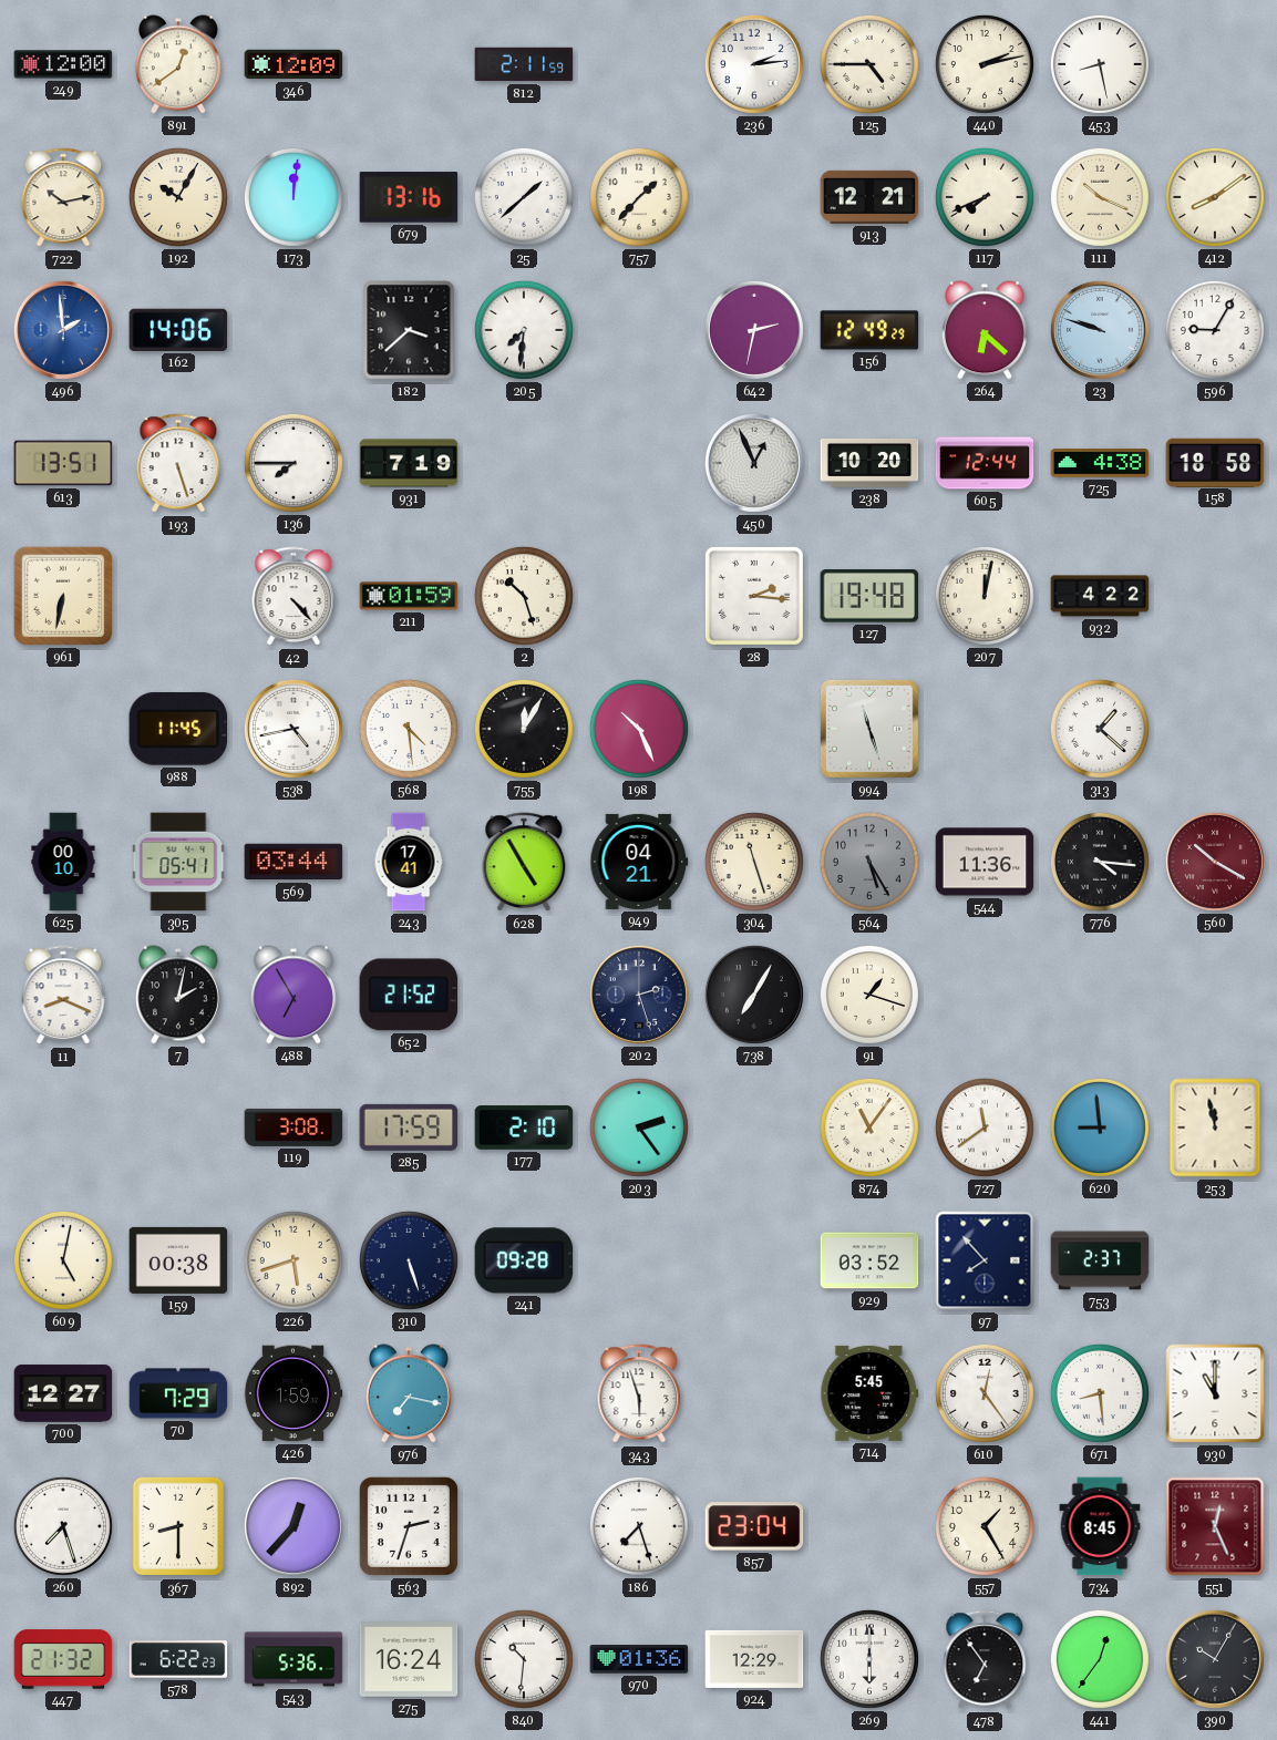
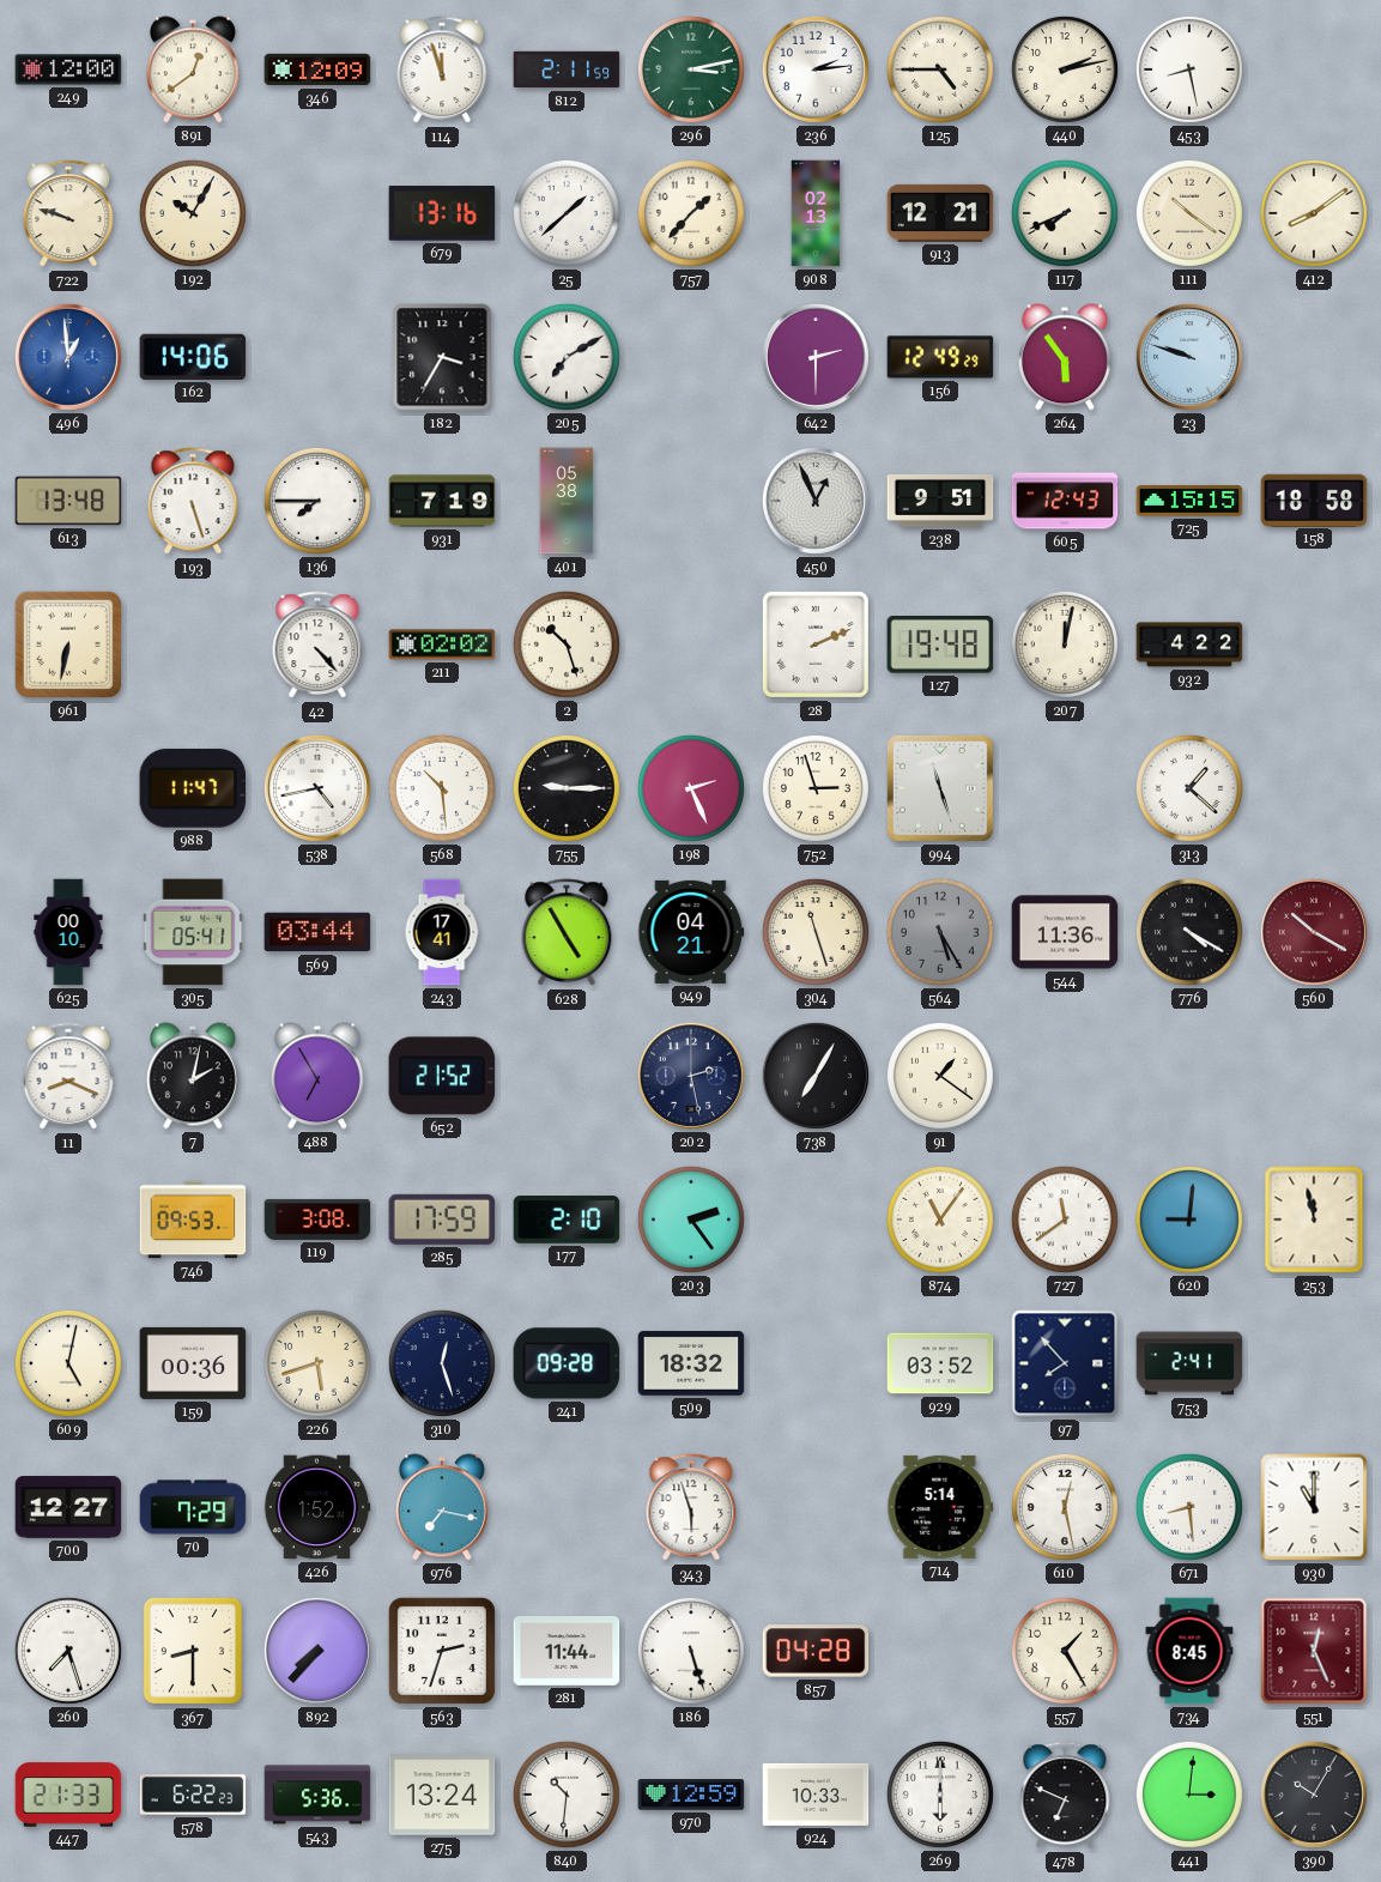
114: none -> 11:57 (442, 71)
296: none -> 3:13 (691, 69)
722: 10:13 -> 9:48 (68, 214)
173: 12:01 -> none (293, 197)
908: none -> 02:13 (816, 213)
111: 10:19 -> 10:21 (1189, 213)
496: 1:59 -> 12:59 (68, 357)
182: 3:38 -> 3:35 (442, 357)
205: 7:31 -> 7:10 (567, 357)
642: 2:32 -> 2:30 (816, 357)
264: 6:22 -> 5:54 (1065, 357)
596: 9:05 -> none (1215, 330)
613: 13:51 -> 13:48 (68, 501)
401: none -> 05:38 (567, 501)
238: 10:20 -> 9:51 (940, 501)
605: 12:44 -> 12:43 (1065, 501)
725: 4:38 -> 15:15 (1189, 501)
211: 01:59 -> 02:02 (442, 645)
28: 2:16 -> 2:11 (816, 645)
988: 11:45 -> 11:47 (193, 788)
568: 4:29 -> 10:29 (442, 788)
755: 12:05 -> 9:15 (567, 788)
198: 10:26 -> 2:26 (691, 788)
752: none -> 2:57 (816, 788)
776: 4:16 -> 4:20 (1189, 932)
202: 2:27 -> 2:28 (691, 1076)
91: 1:18 -> 1:21 (940, 1076)
746: none -> 09:53 (193, 1220)
620: 8:59 -> 9:01 (1189, 1220)
159: 00:38 -> 00:36 (193, 1363)
310: 5:27 -> 12:27 (442, 1363)
509: none -> 18:32 (691, 1363)
753: 2:37 -> 2:41 (1189, 1363)
426: 1:59 -> 1:52 (317, 1507)
714: 5:45 -> 5:14 (940, 1507)
610: 12:24 -> 12:28 (1065, 1507)
892: 12:37 -> 7:37 (317, 1651)
281: none -> 11:44 (567, 1652)
186: 7:27 -> 5:27 (691, 1651)
857: 23:04 -> 04:28 (816, 1651)
447: 21:32 -> 21:33 (68, 1795)
275: 16:24 -> 13:24 (442, 1795)
970: 01:36 -> 12:59 (691, 1795)
924: 12:29 -> 10:33 (816, 1795)
478: 6:54 -> 6:49 (1065, 1796)
441: 12:36 -> 3:01 (1189, 1795)
